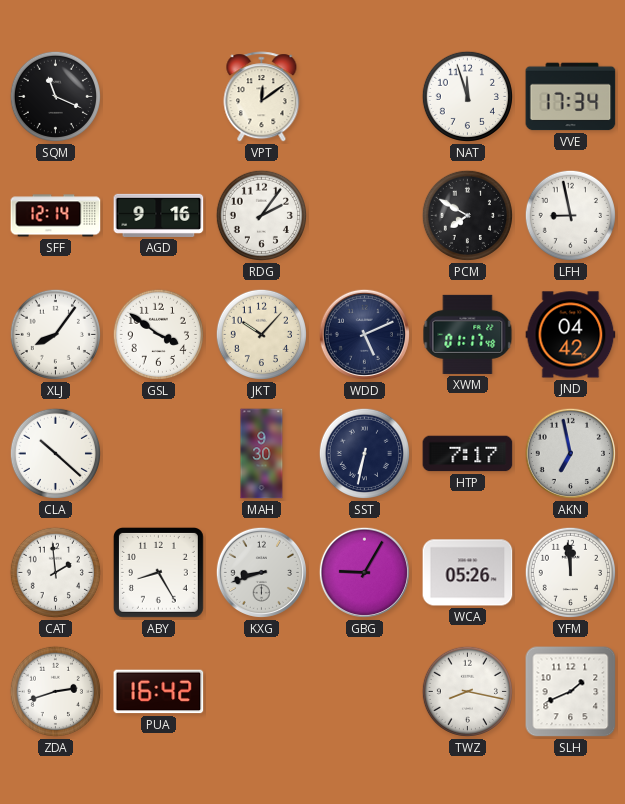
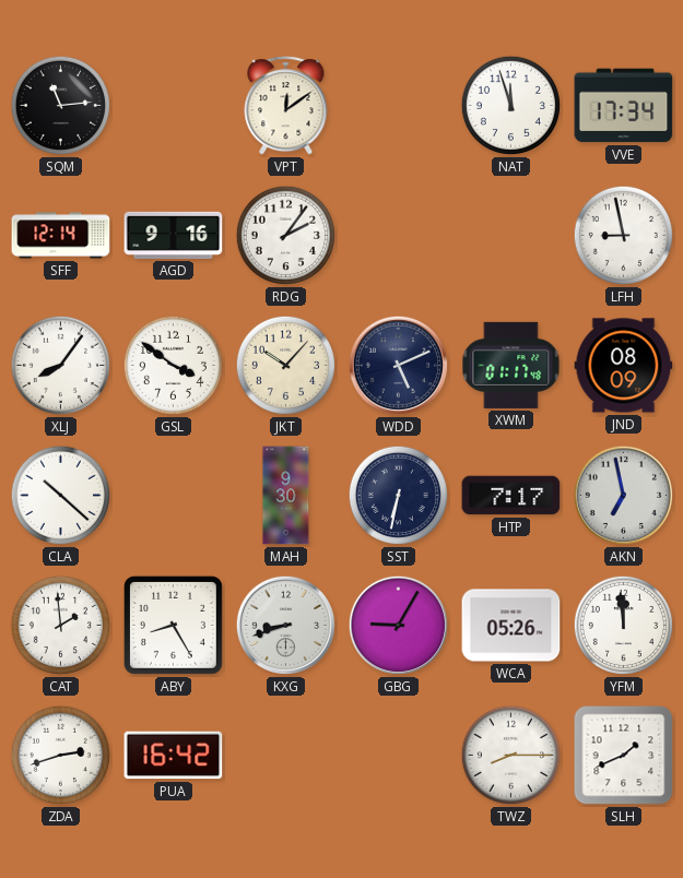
SQM: 11:19 -> 11:14 (60, 105)
PCM: 7:50 -> none (467, 215)
JND: 04:42 -> 08:09 (624, 366)
TWZ: 8:17 -> 8:15 (510, 755)
